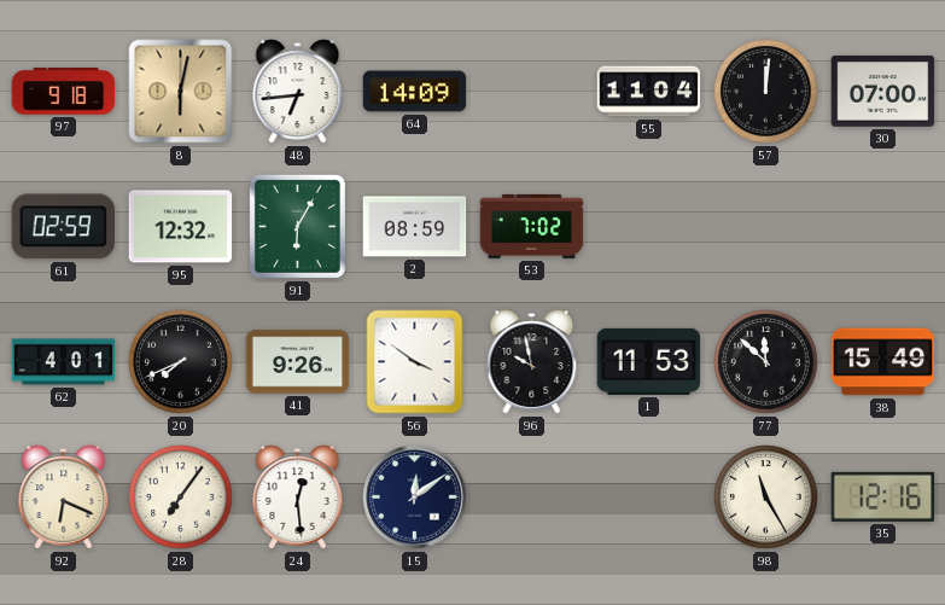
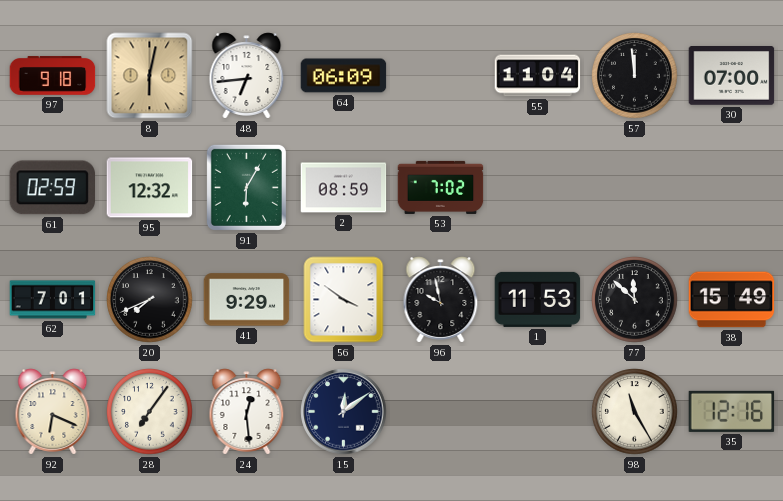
64: 14:09 -> 06:09 (344, 76)
57: 12:01 -> 11:59 (635, 76)
62: 4:01 -> 7:01 (53, 300)
41: 9:26 -> 9:29 (247, 300)
